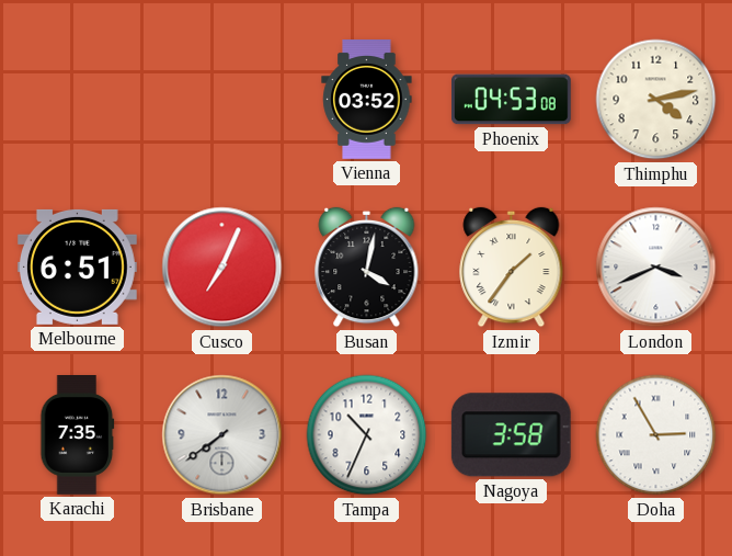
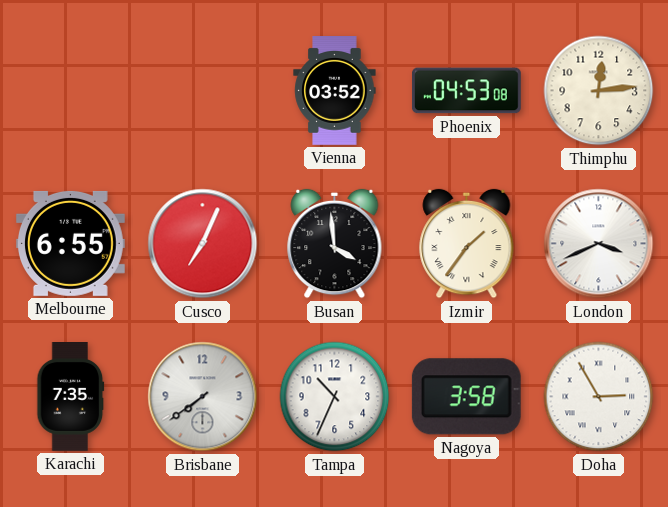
Thimphu: 4:13 -> 12:14 (599, 91)
Melbourne: 6:51 -> 6:55 (70, 243)
Busan: 4:02 -> 3:59 (335, 244)
